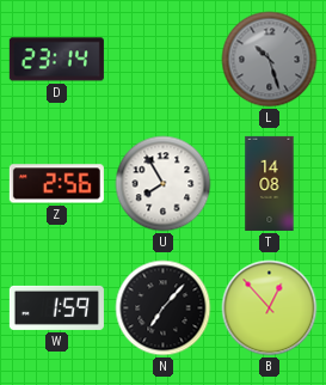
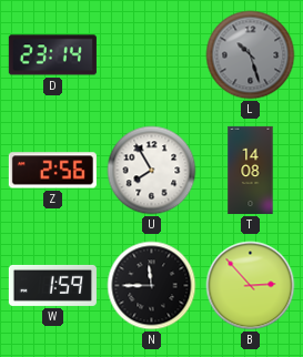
N: 7:07 -> 11:45 (152, 286)
B: 12:53 -> 2:53 (251, 286)
